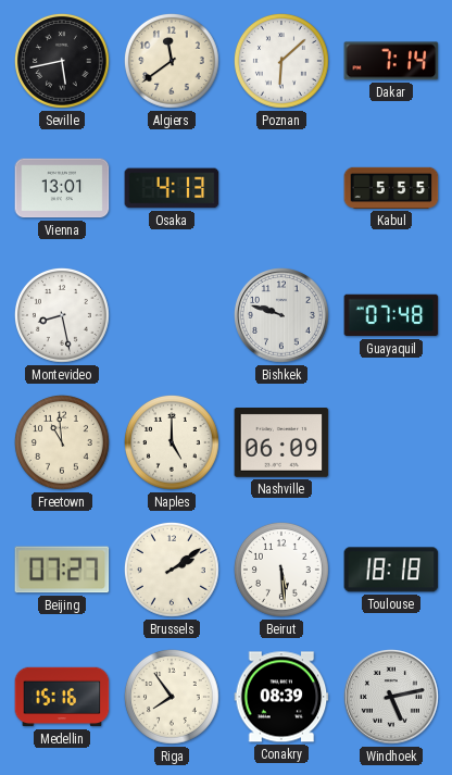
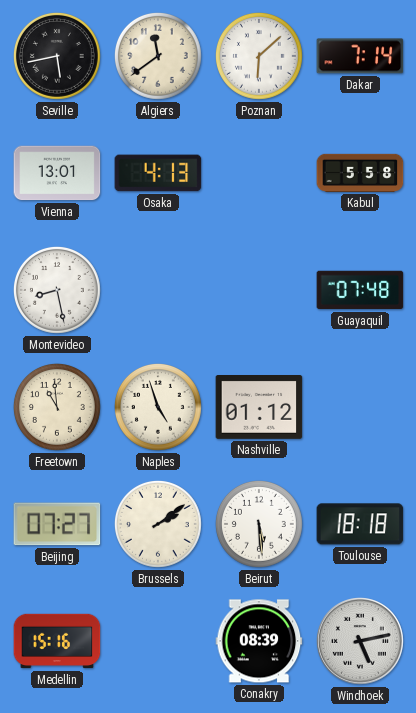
Kabul: 5:55 -> 5:58 (360, 173)
Bishkek: 9:48 -> none (282, 316)
Naples: 5:00 -> 4:57 (158, 407)
Nashville: 06:09 -> 01:12 (259, 408)
Riga: 7:54 -> none (172, 697)
